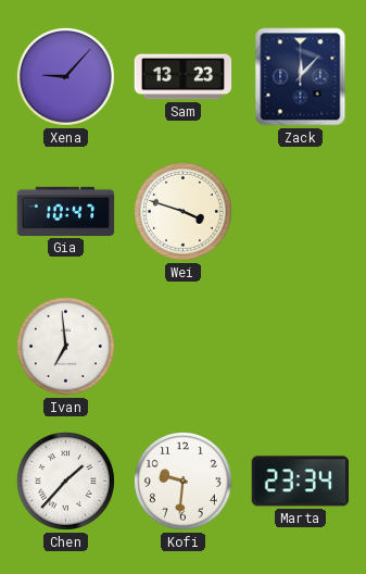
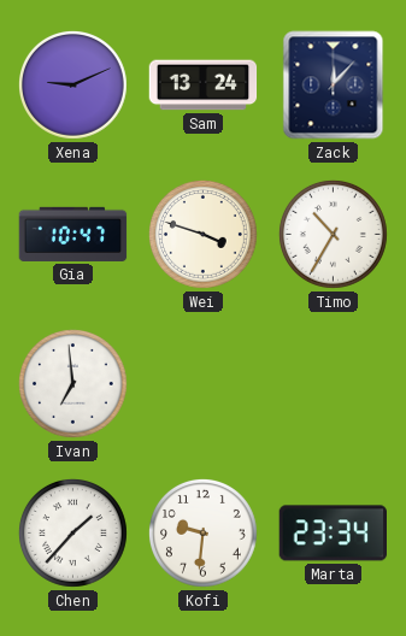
Xena: 9:07 -> 9:11 (72, 84)
Sam: 13:23 -> 13:24 (204, 86)
Timo: none -> 10:35 (333, 234)
